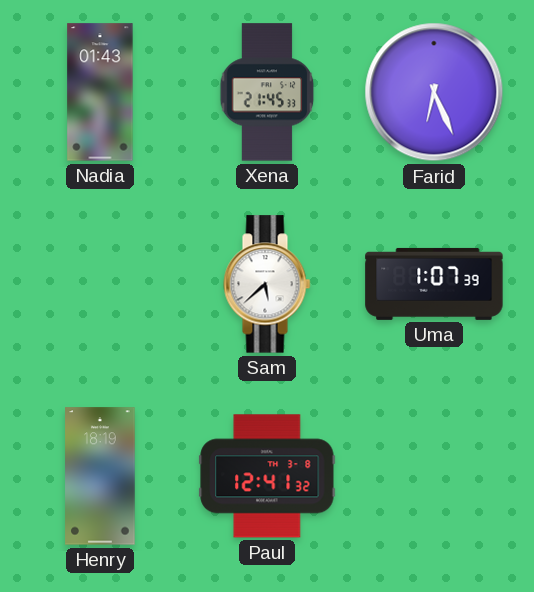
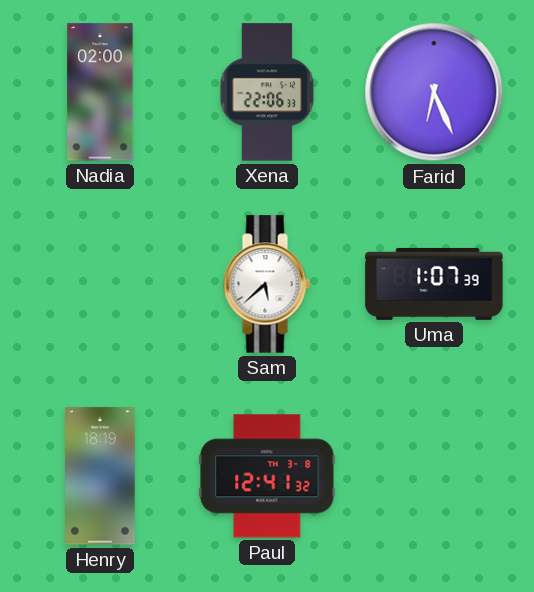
Nadia: 01:43 -> 02:00 (100, 92)
Xena: 21:45 -> 22:06 (267, 92)
